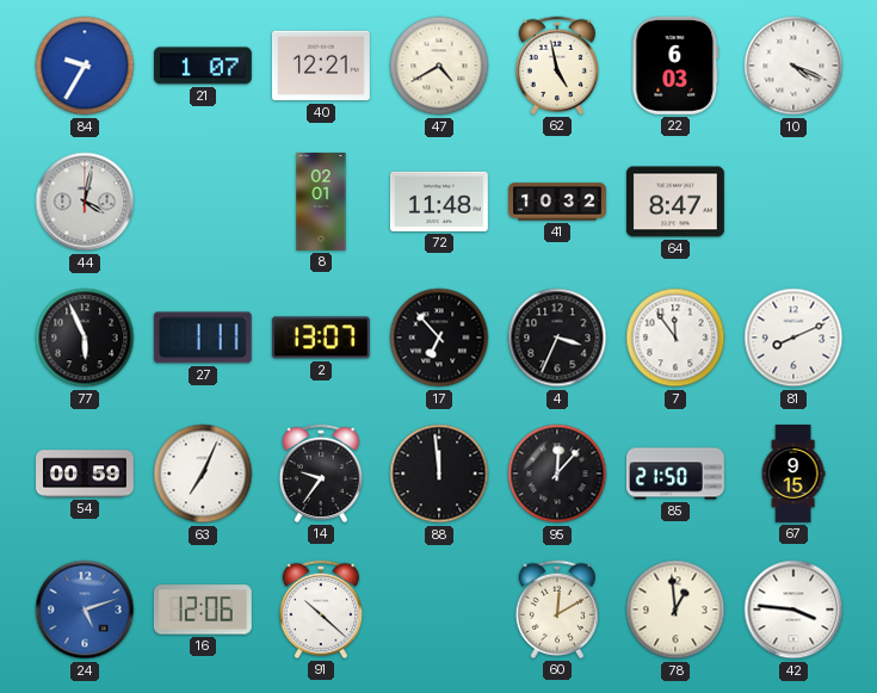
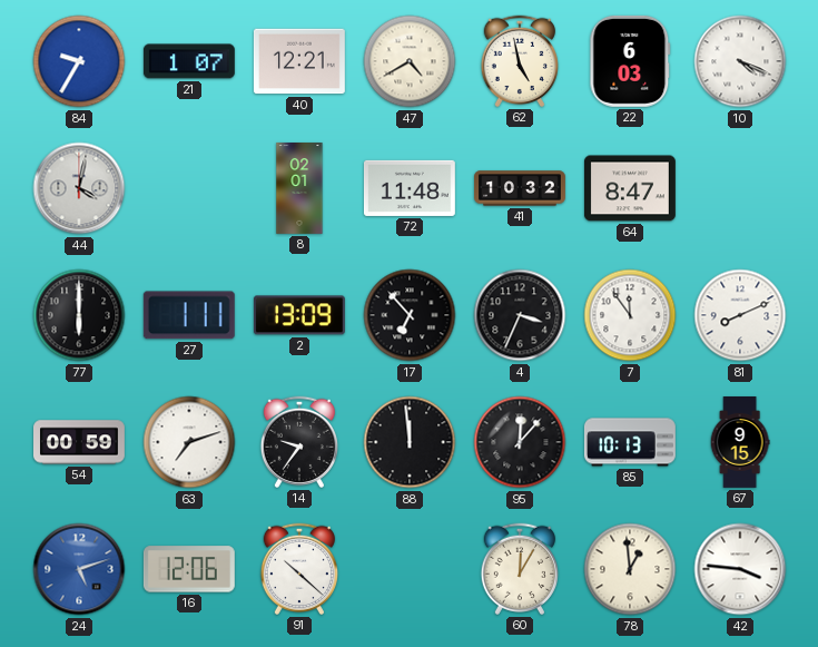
77: 5:56 -> 6:00 (79, 315)
2: 13:07 -> 13:09 (299, 315)
63: 7:04 -> 7:12 (189, 442)
85: 21:50 -> 10:13 (630, 442)
60: 12:10 -> 12:05 (519, 569)
